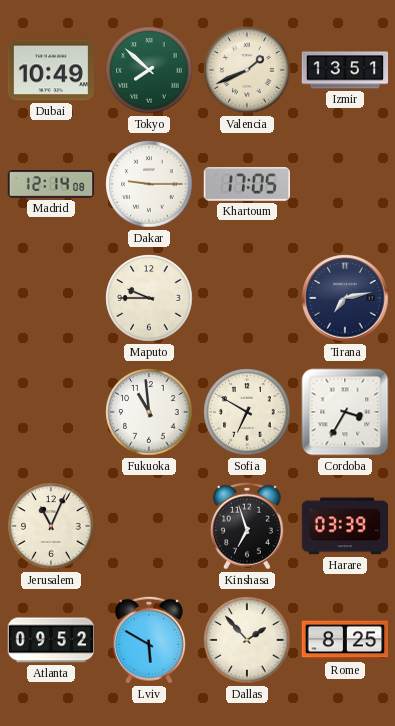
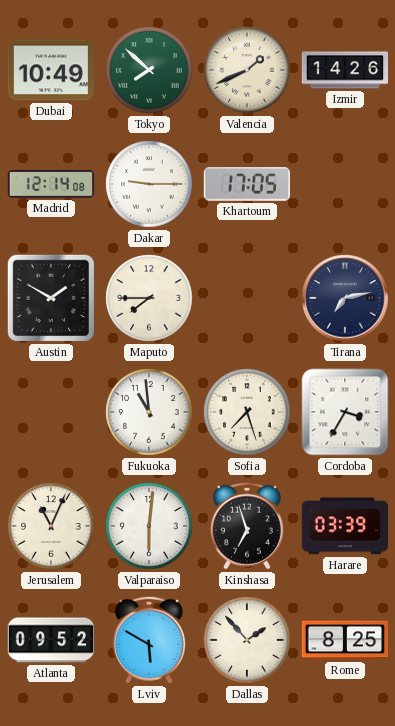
Izmir: 13:51 -> 14:26 (345, 70)
Austin: none -> 1:50 (51, 298)
Maputo: 9:45 -> 7:45 (149, 298)
Sofia: 6:50 -> 7:27 (247, 412)
Valparaiso: none -> 6:01 (149, 526)
